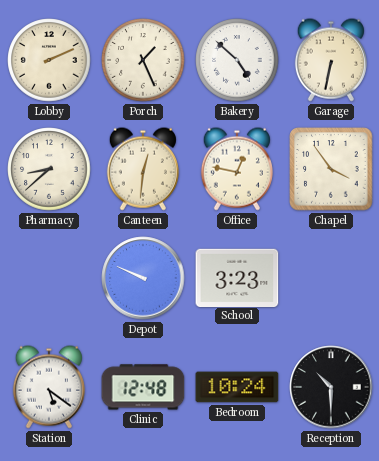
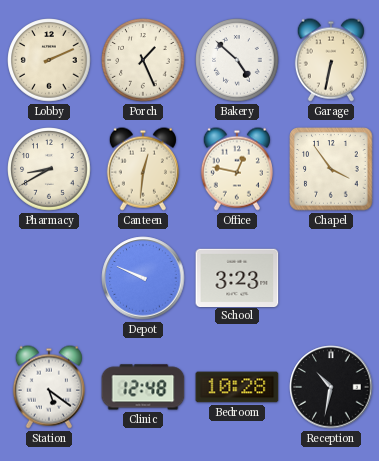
Pharmacy: 8:38 -> 8:40 (49, 169)
Bedroom: 10:24 -> 10:28 (237, 387)
Reception: 10:30 -> 10:32 (331, 387)
